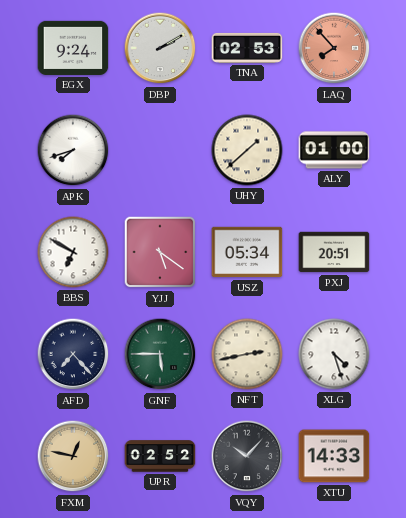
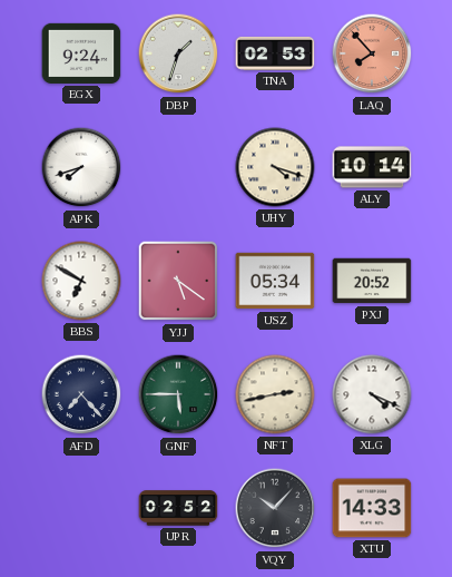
DBP: 2:10 -> 1:33 (178, 53)
UHY: 1:38 -> 4:18 (275, 167)
ALY: 01:00 -> 10:14 (372, 167)
PXJ: 20:51 -> 20:52 (372, 281)
XLG: 4:27 -> 4:19 (372, 394)
FXM: 12:47 -> none (73, 456)
